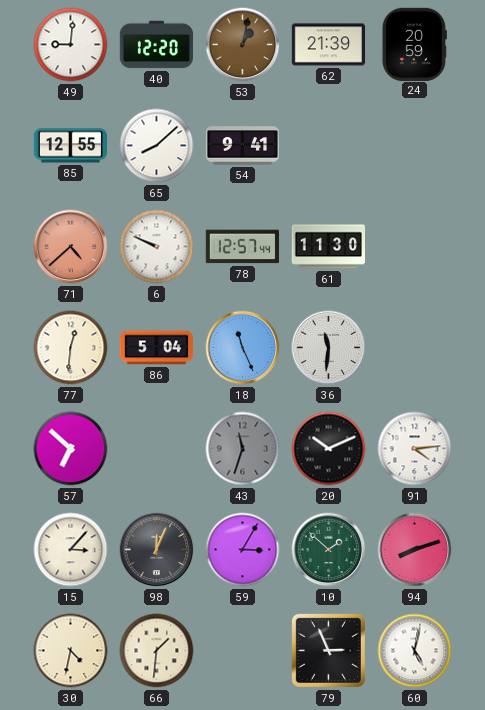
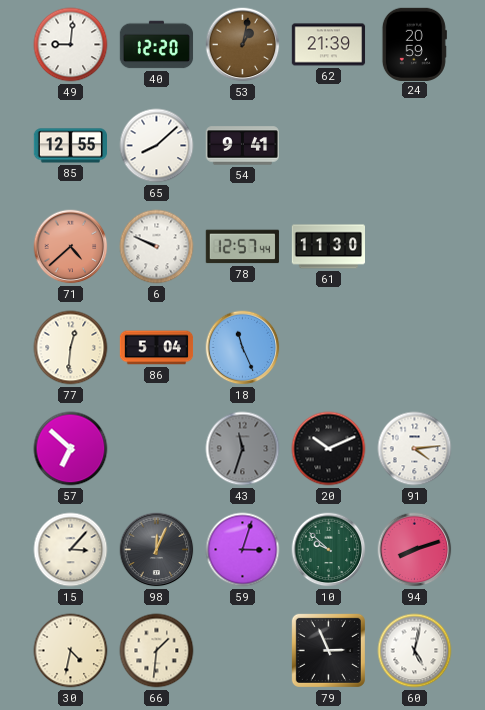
36: 11:31 -> none (329, 348)
59: 3:05 -> 3:03 (243, 550)
10: 1:52 -> 9:52 (329, 550)
